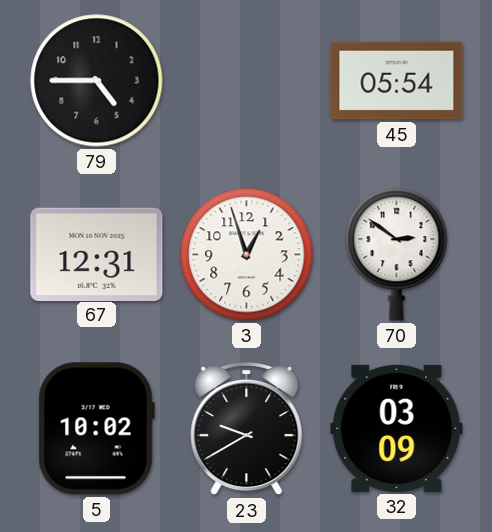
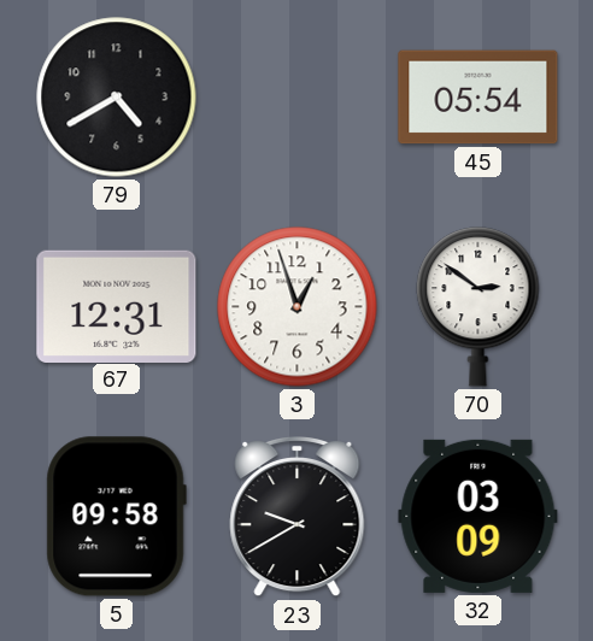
79: 4:45 -> 4:40 (117, 98)
5: 10:02 -> 09:58 (116, 517)
